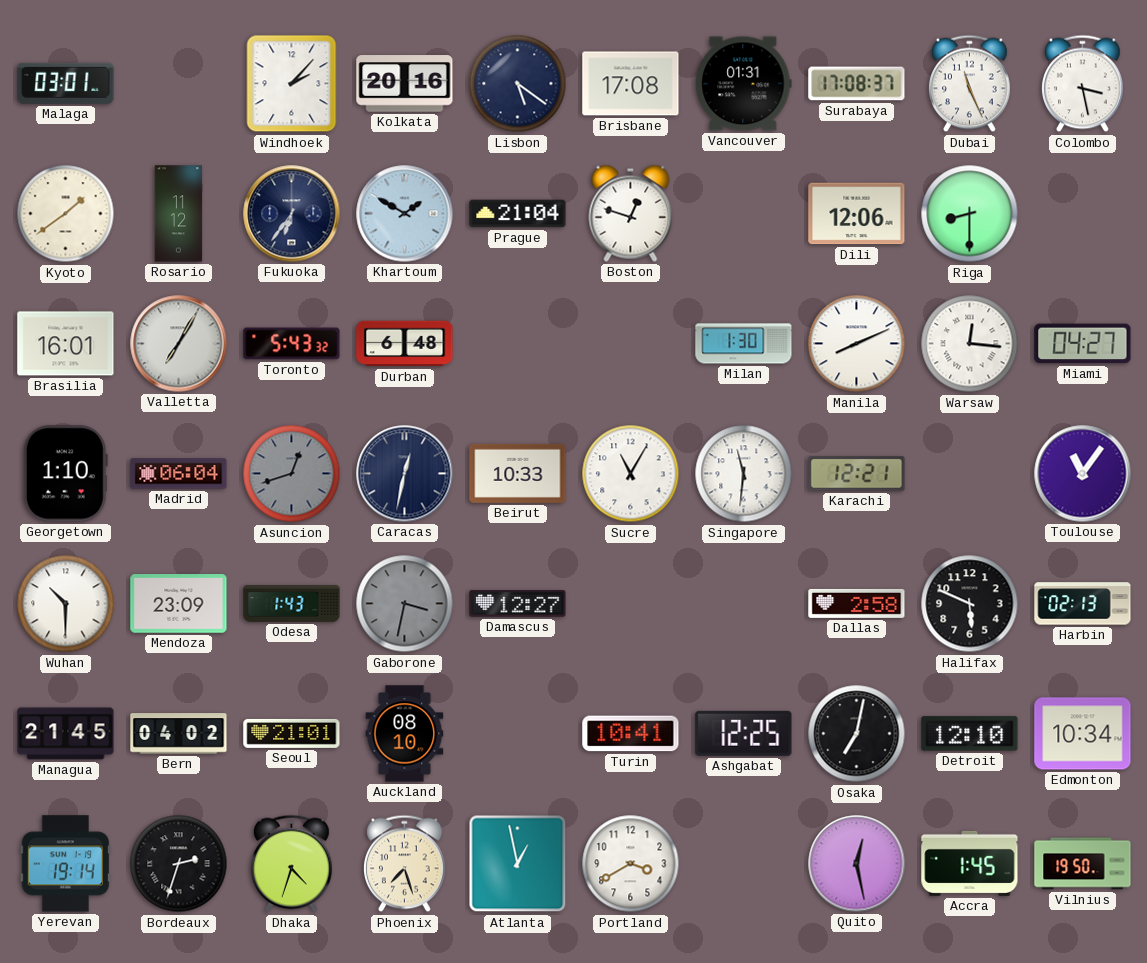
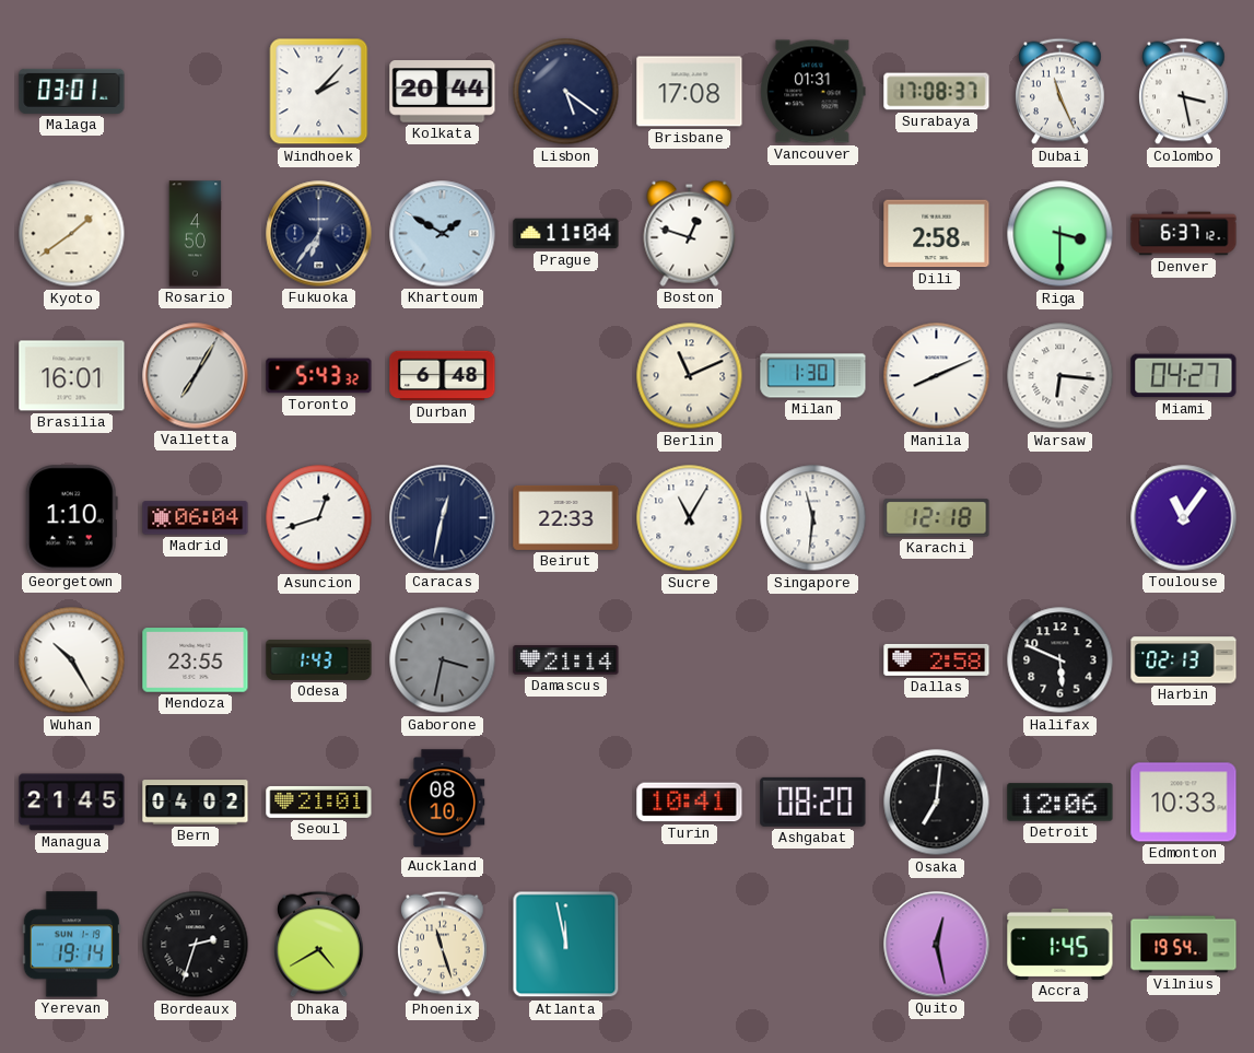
Kolkata: 20:16 -> 20:44 (443, 92)
Rosario: 11:12 -> 4:50 (196, 234)
Prague: 21:04 -> 11:04 (566, 234)
Dili: 12:06 -> 2:58 (937, 234)
Riga: 8:30 -> 3:30 (1060, 234)
Denver: none -> 6:37 (1184, 234)
Berlin: none -> 11:11 (690, 376)
Warsaw: 12:16 -> 6:16 (1060, 376)
Asuncion dial: grey -> white (319, 518)
Beirut: 10:33 -> 22:33 (566, 517)
Karachi: 12:21 -> 12:18 (937, 518)
Wuhan: 10:30 -> 10:25 (72, 660)
Mendoza: 23:09 -> 23:55 (196, 660)
Damascus: 12:27 -> 21:14 (566, 660)
Ashgabat: 12:25 -> 08:20 (813, 802)
Osaka: 7:02 -> 7:01 (937, 803)
Detroit: 12:10 -> 12:06 (1060, 803)
Edmonton: 10:34 -> 10:33 (1184, 803)
Dhaka: 4:33 -> 4:40 (319, 945)
Phoenix: 7:27 -> 11:27 (443, 945)
Atlanta: 12:58 -> 11:58 (566, 945)
Portland: 3:40 -> none (631, 864)
Vilnius: 19:50 -> 19:54 (1184, 945)
